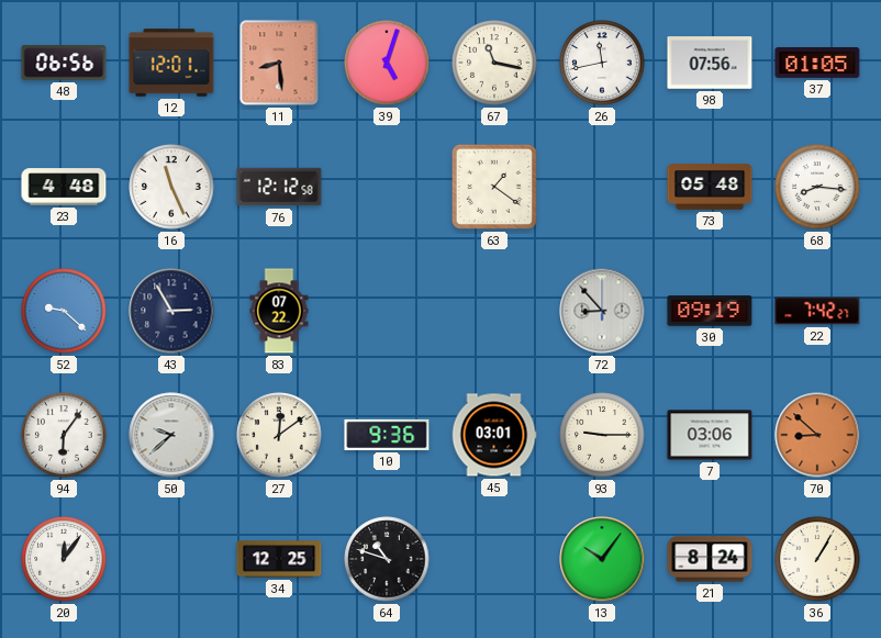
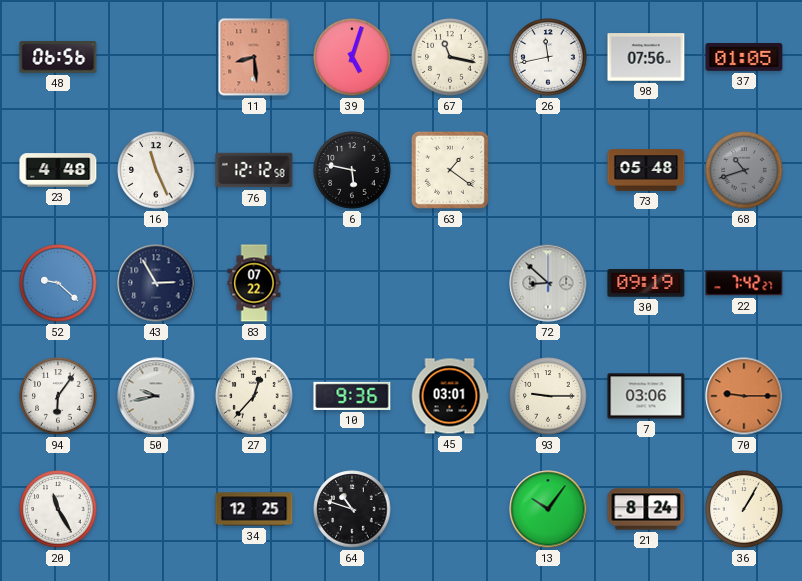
12: 12:01 -> none (171, 63)
6: none -> 5:47 (352, 170)
68: 8:16 -> 10:42 (744, 170)
68 dial: white -> grey (744, 170)
72: 8:53 -> 8:52 (548, 283)
50: 9:38 -> 9:43 (156, 396)
27: 12:09 -> 12:37 (254, 396)
70: 8:52 -> 9:15 (744, 396)
20: 12:06 -> 11:25 (58, 509)
